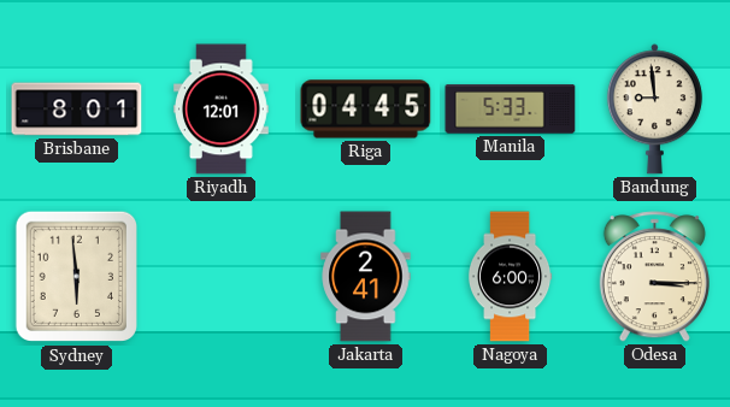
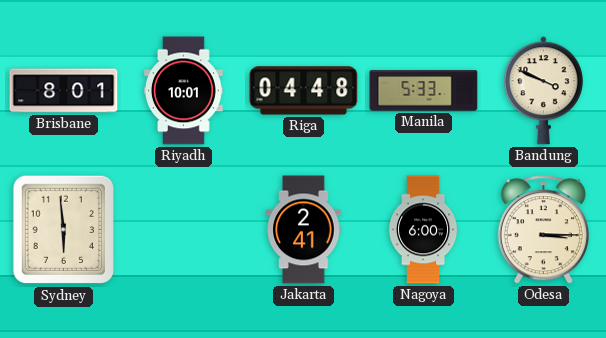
Riyadh: 12:01 -> 10:01 (184, 91)
Riga: 04:45 -> 04:48 (304, 91)
Bandung: 8:59 -> 3:49 (543, 91)
